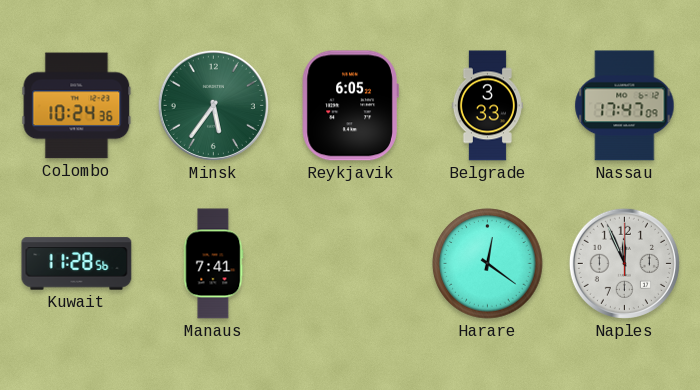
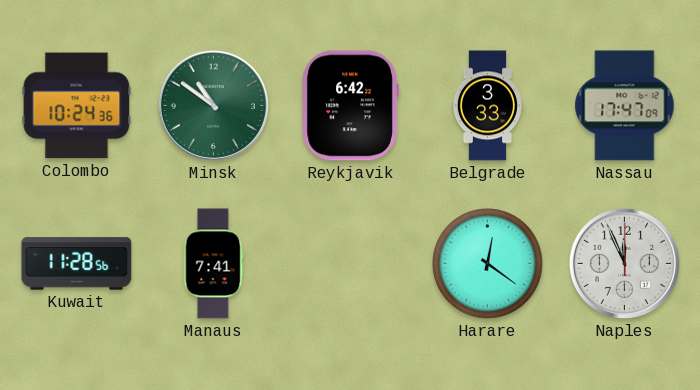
Minsk: 5:36 -> 10:51 (213, 105)
Reykjavik: 6:05 -> 6:42 (350, 106)
